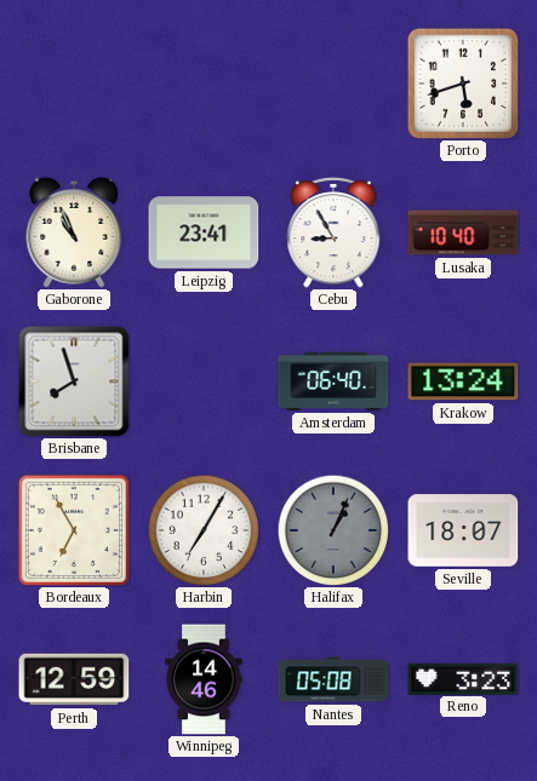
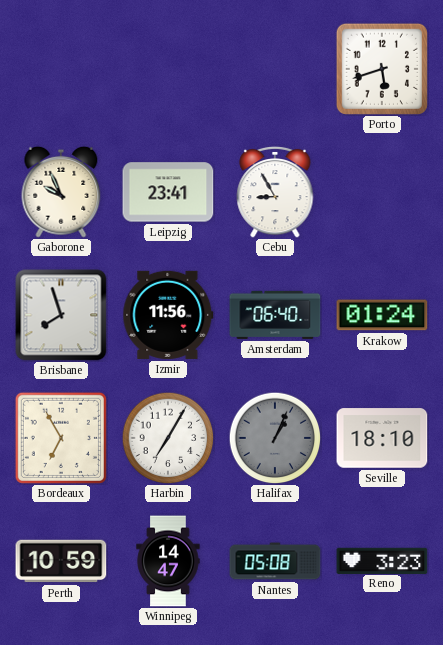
Gaborone: 10:56 -> 9:56 (61, 192)
Lusaka: 10:40 -> none (463, 232)
Izmir: none -> 11:56 (168, 315)
Krakow: 13:24 -> 01:24 (382, 315)
Seville: 18:07 -> 18:10 (382, 438)
Perth: 12:59 -> 10:59 (61, 561)
Winnipeg: 14:46 -> 14:47 (168, 561)
